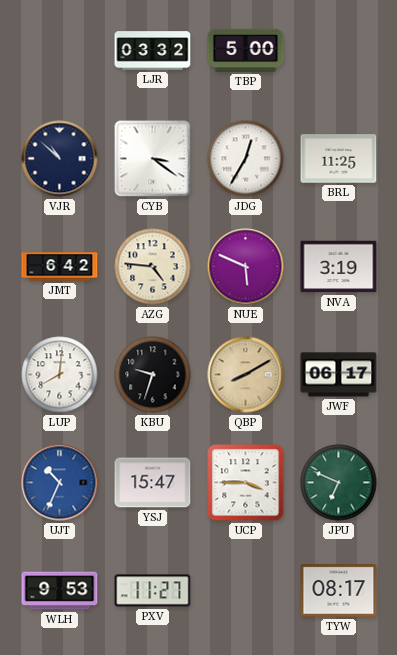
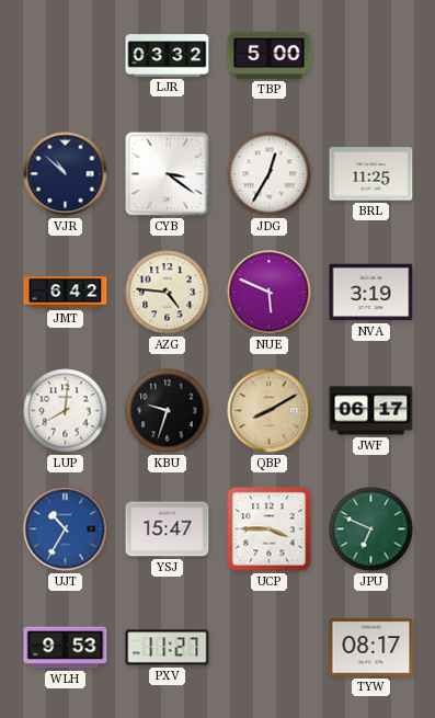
UJT: 10:34 -> 10:35 (66, 529)
